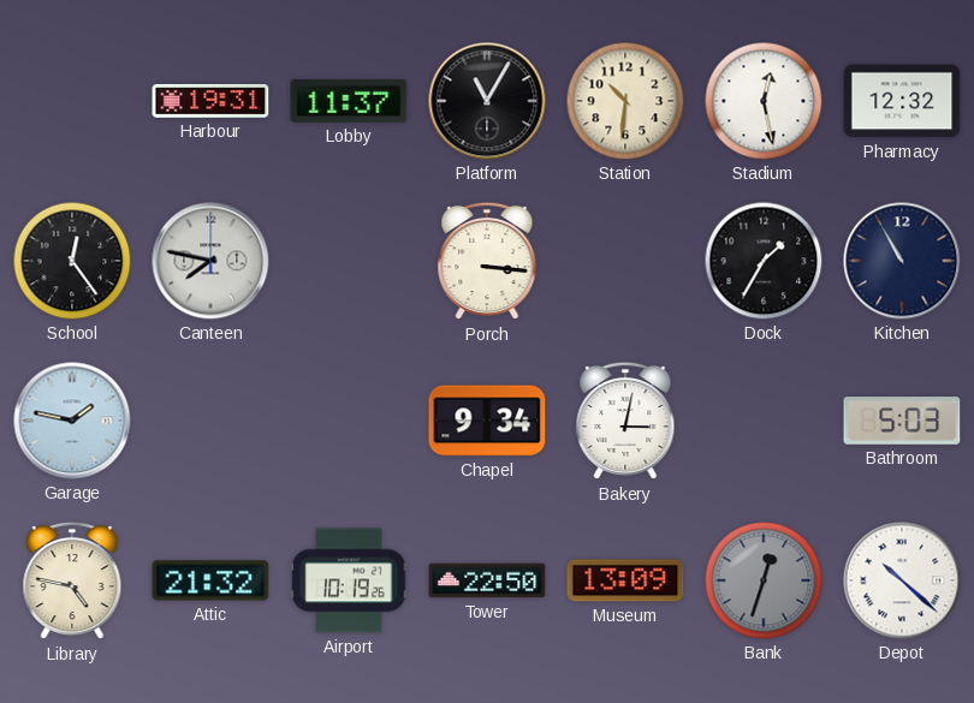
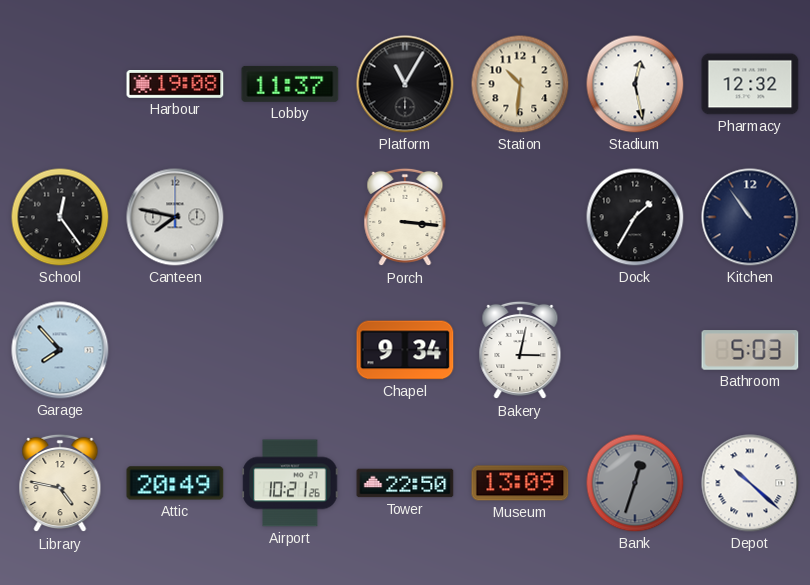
Harbour: 19:31 -> 19:08 (175, 85)
Kitchen: 10:55 -> 10:54 (750, 217)
Garage: 1:47 -> 7:53 (60, 350)
Attic: 21:32 -> 20:49 (175, 483)
Airport: 10:19 -> 10:21 (290, 483)
